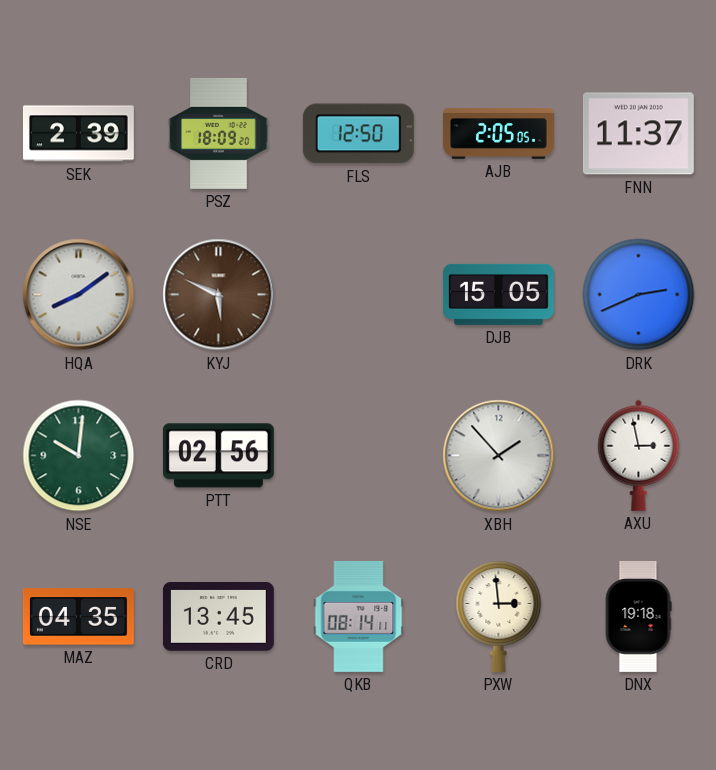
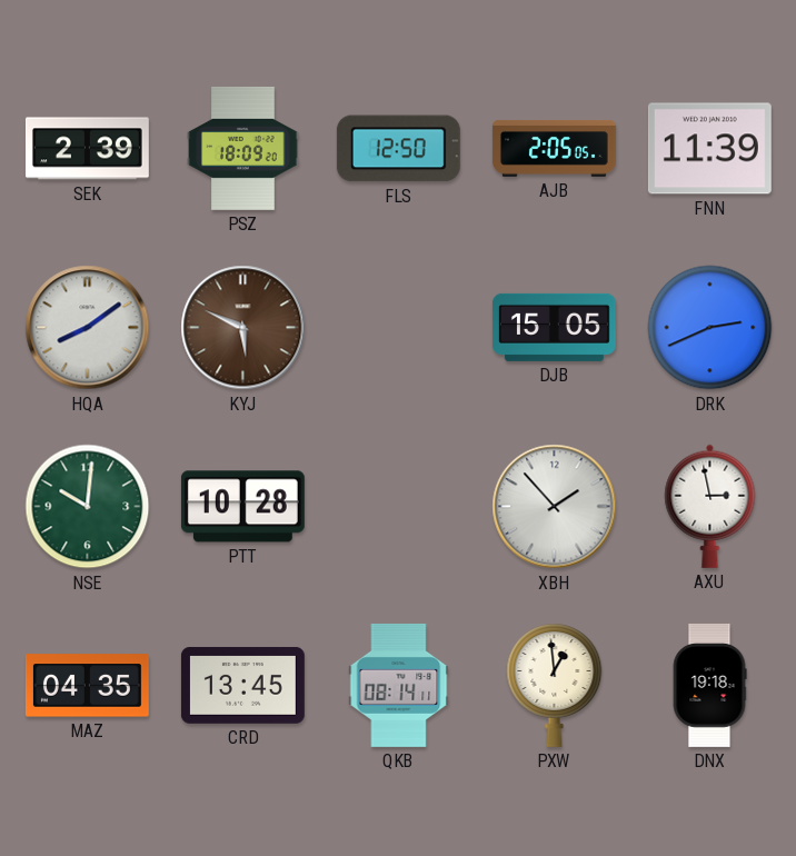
FNN: 11:37 -> 11:39 (709, 149)
PTT: 02:56 -> 10:28 (242, 507)
PXW: 2:59 -> 12:59 (555, 685)
